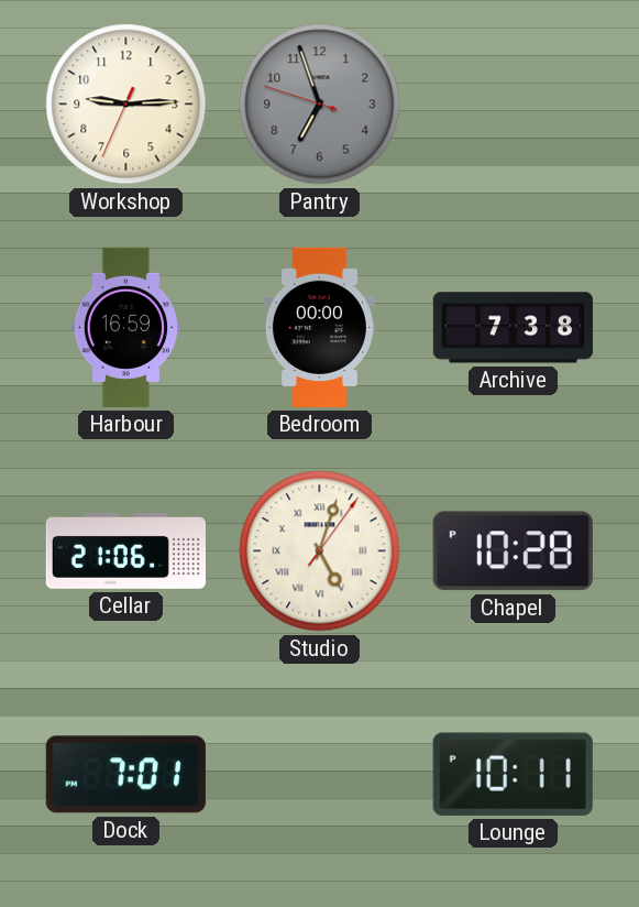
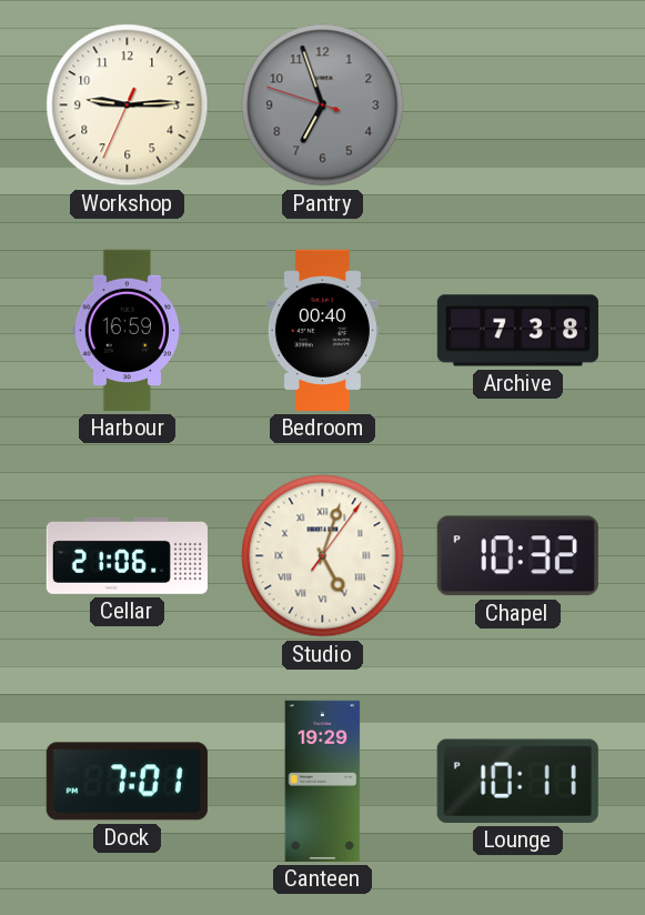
Bedroom: 00:00 -> 00:40 (322, 330)
Chapel: 10:28 -> 10:32 (517, 556)
Canteen: none -> 19:29 (323, 781)
